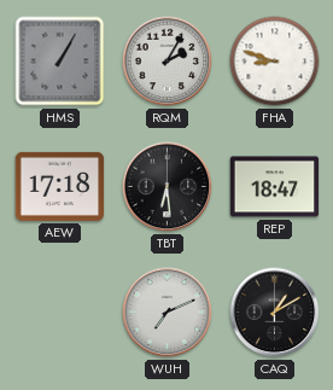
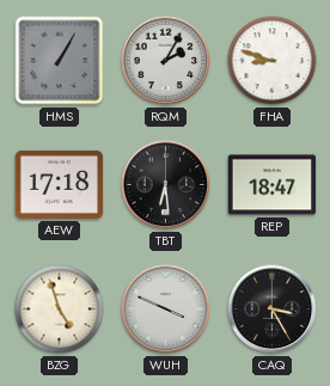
BZG: none -> 4:57 (60, 310)
WUH: 7:11 -> 3:49 (166, 310)
CAQ: 1:10 -> 3:25 (273, 310)
